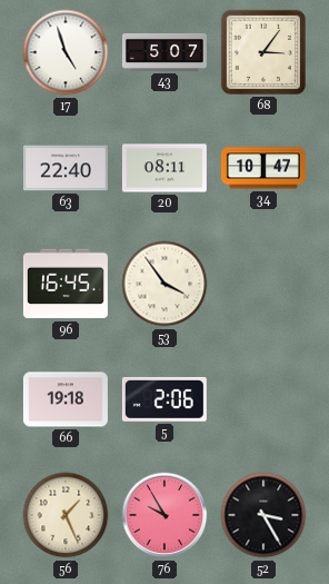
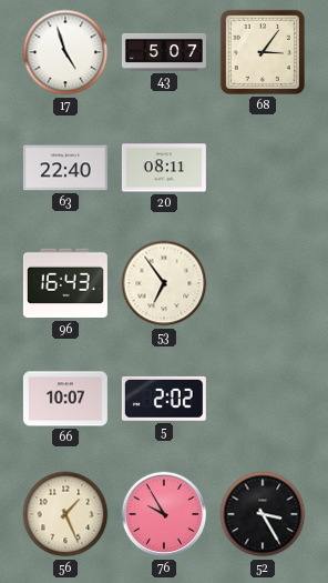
34: 10:47 -> none (263, 168)
96: 16:45 -> 16:43 (65, 283)
53: 3:54 -> 6:54 (164, 283)
66: 19:18 -> 10:07 (65, 399)
5: 2:06 -> 2:02 (164, 399)
